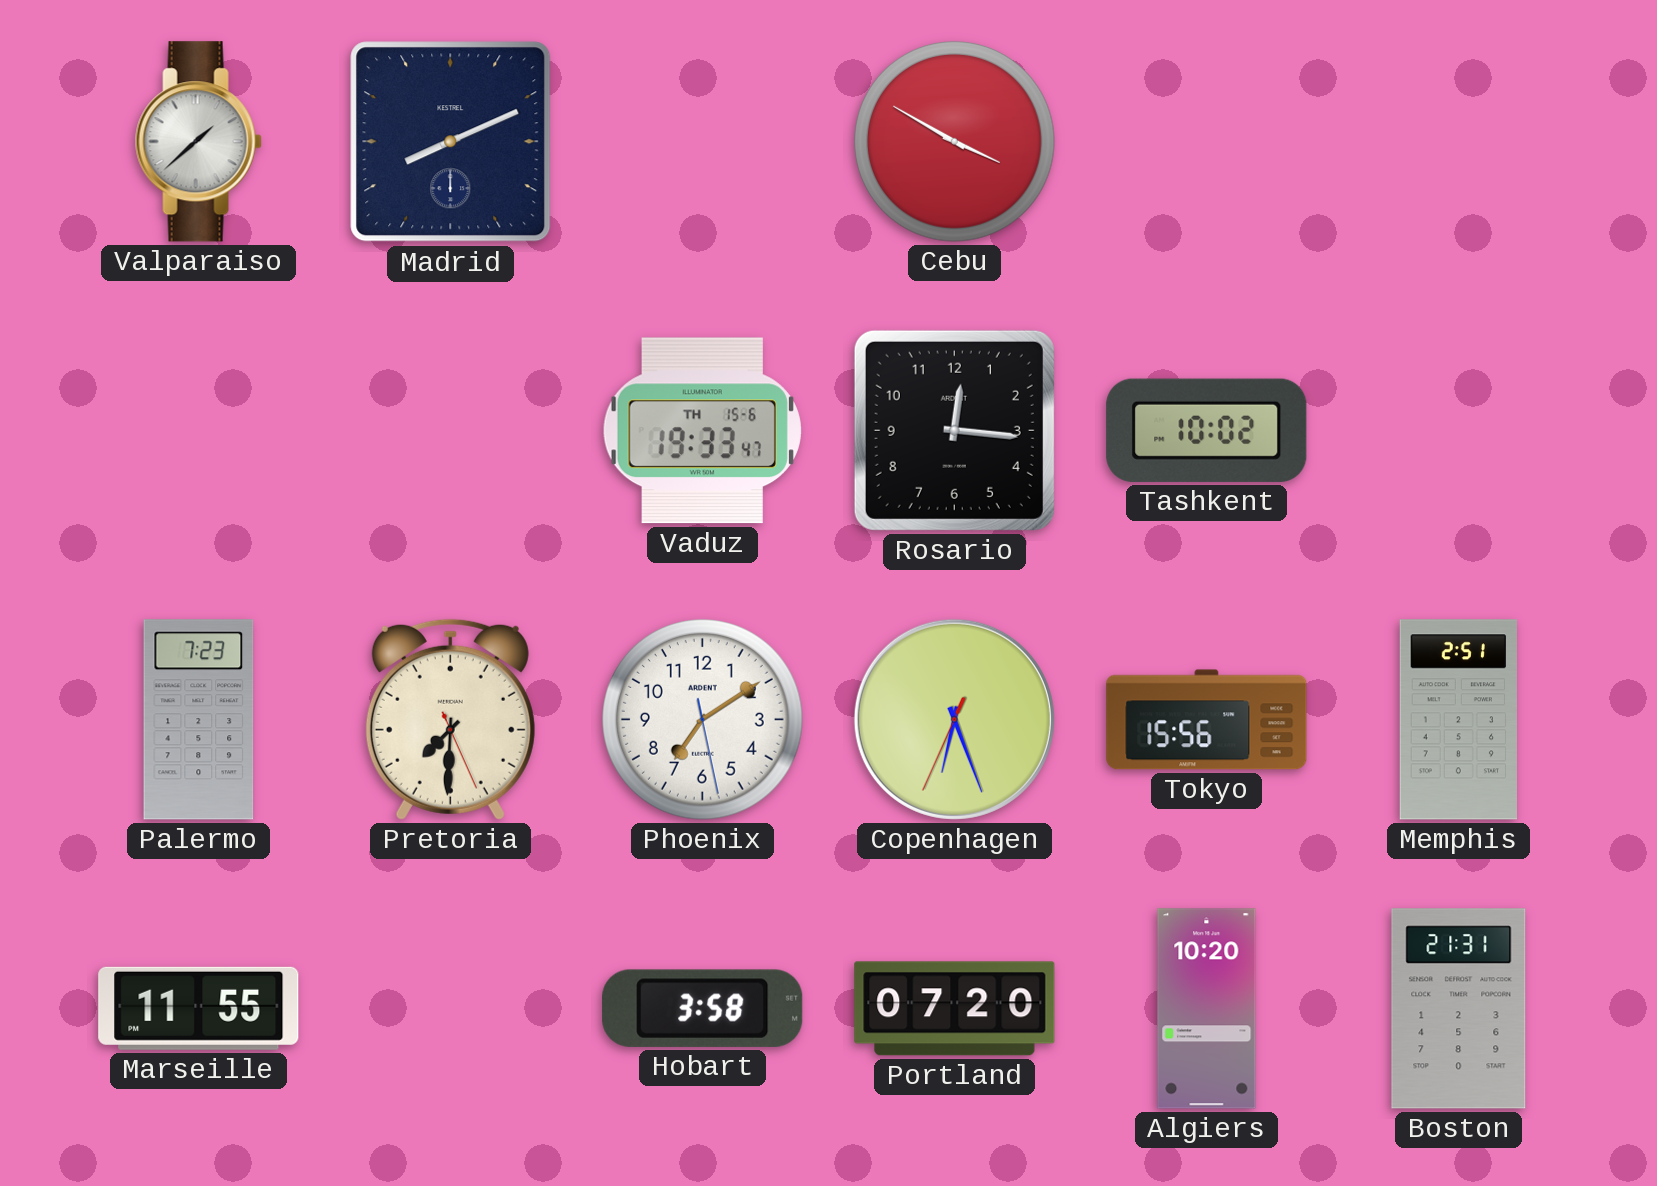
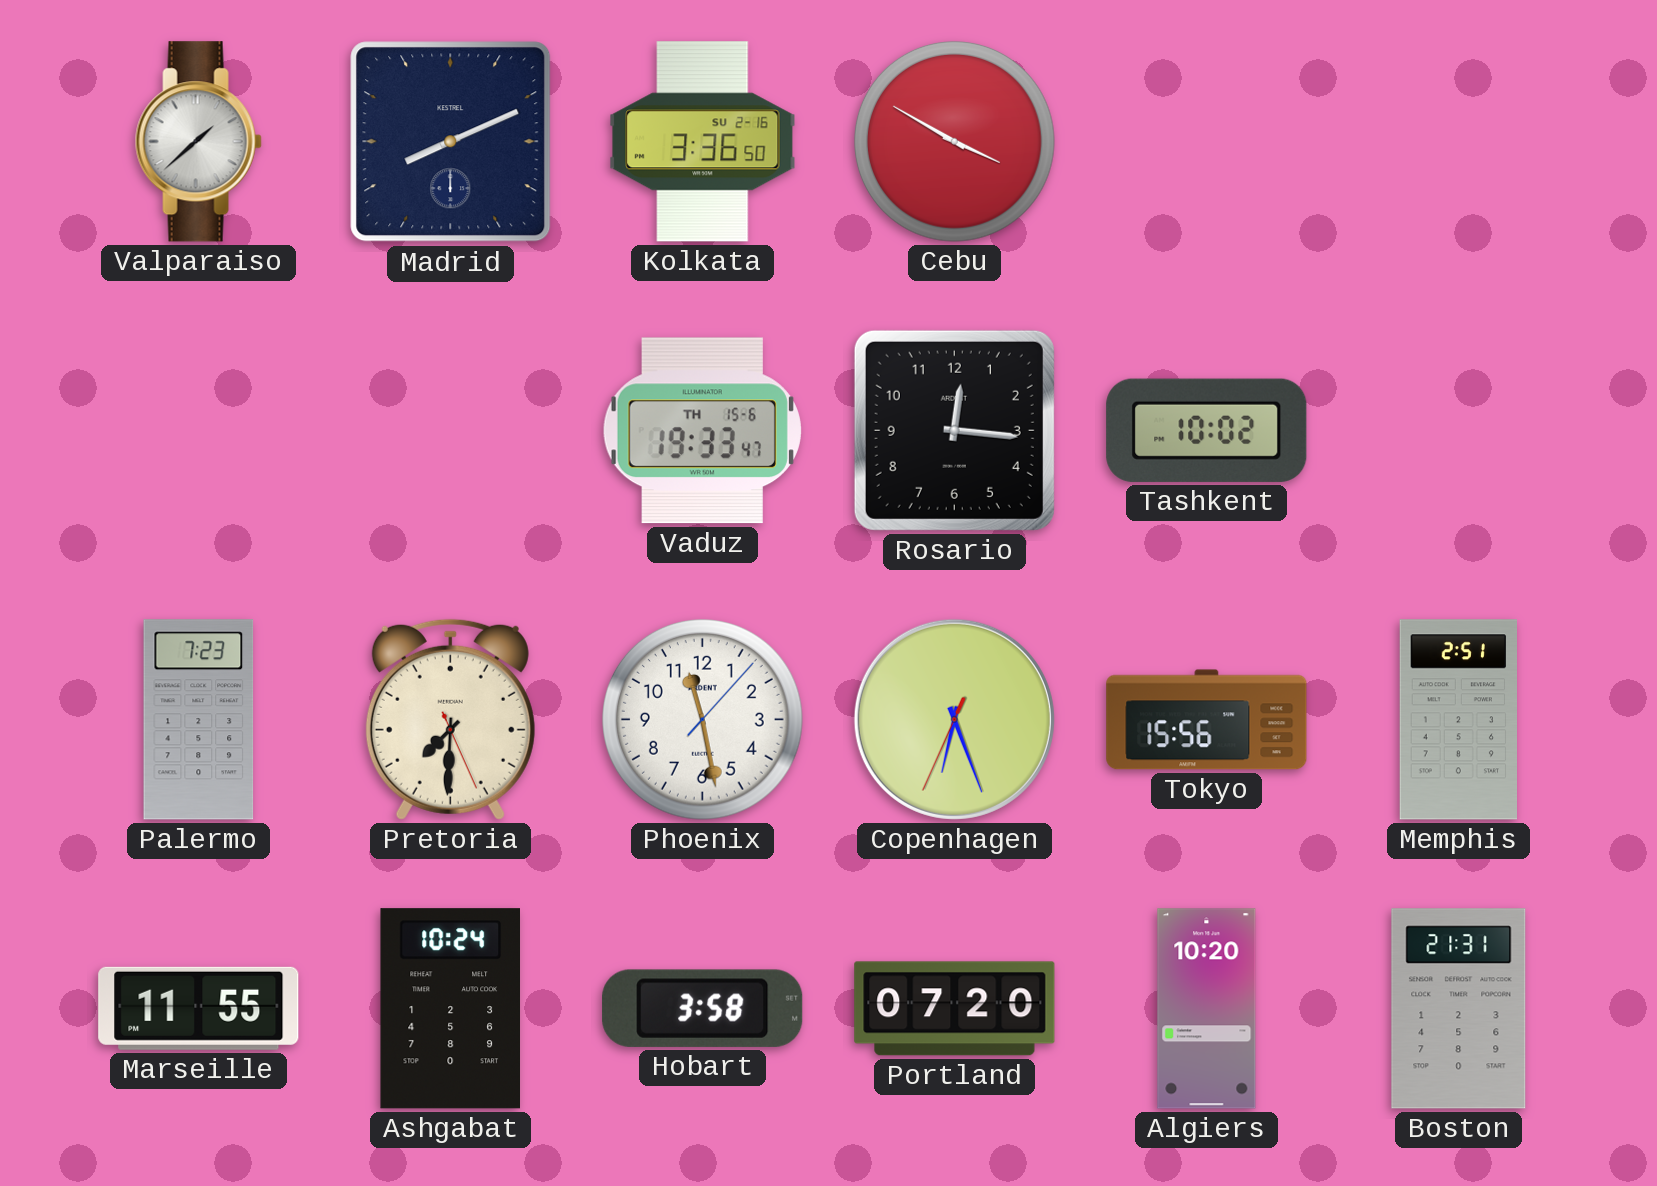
Kolkata: none -> 3:36 (703, 142)
Phoenix: 7:09 -> 11:28 (702, 719)
Ashgabat: none -> 10:24 (450, 1009)
